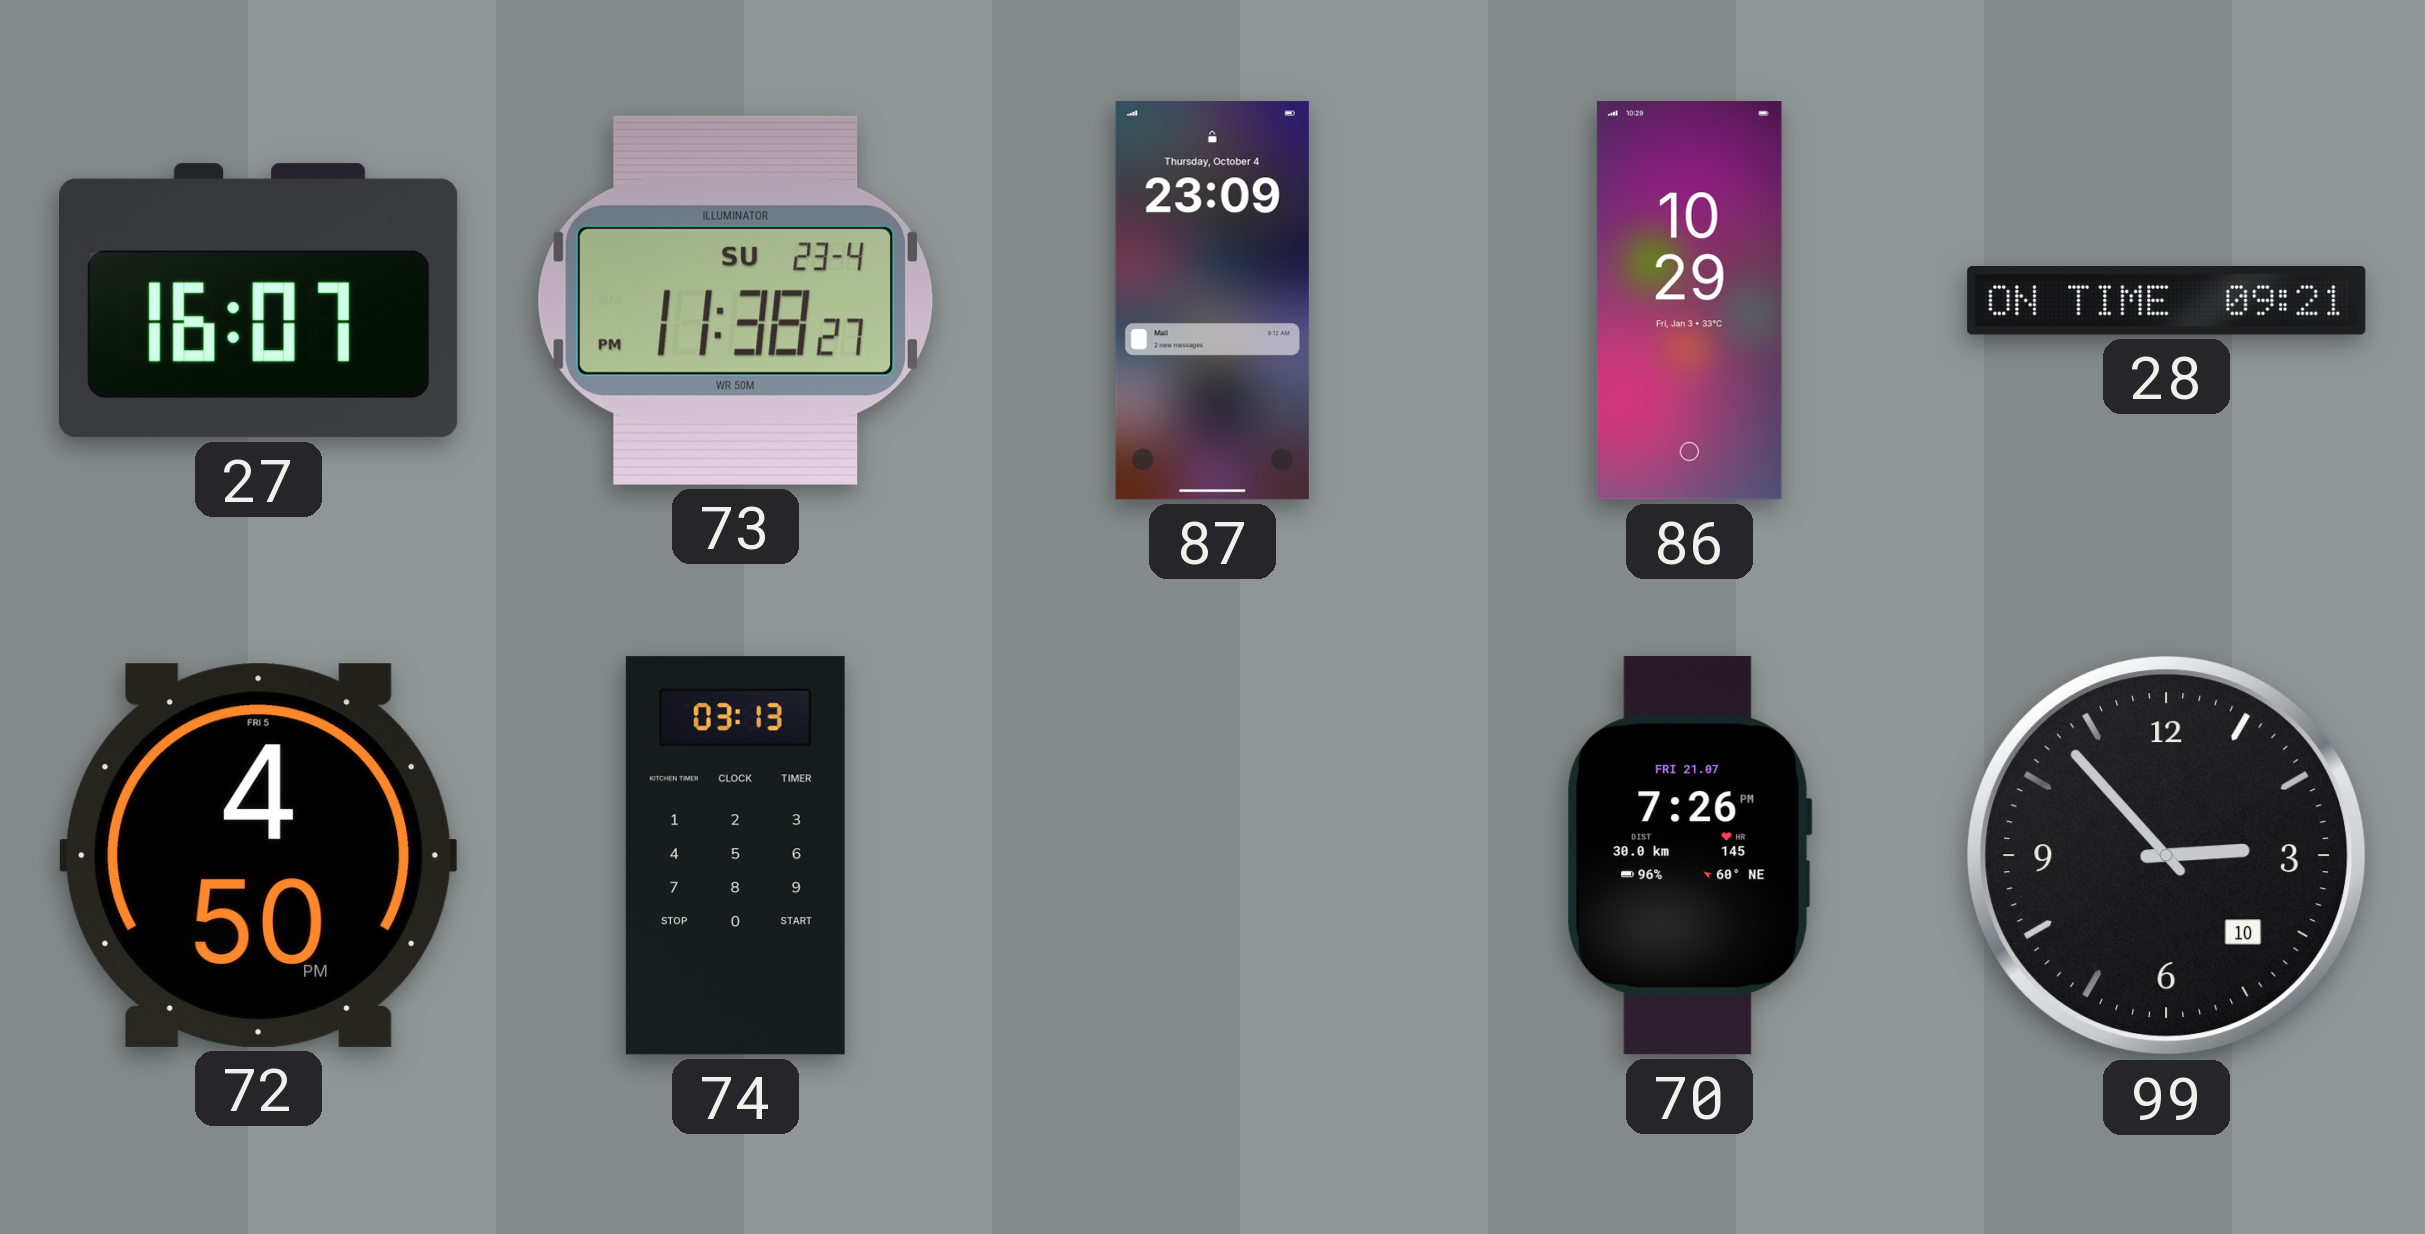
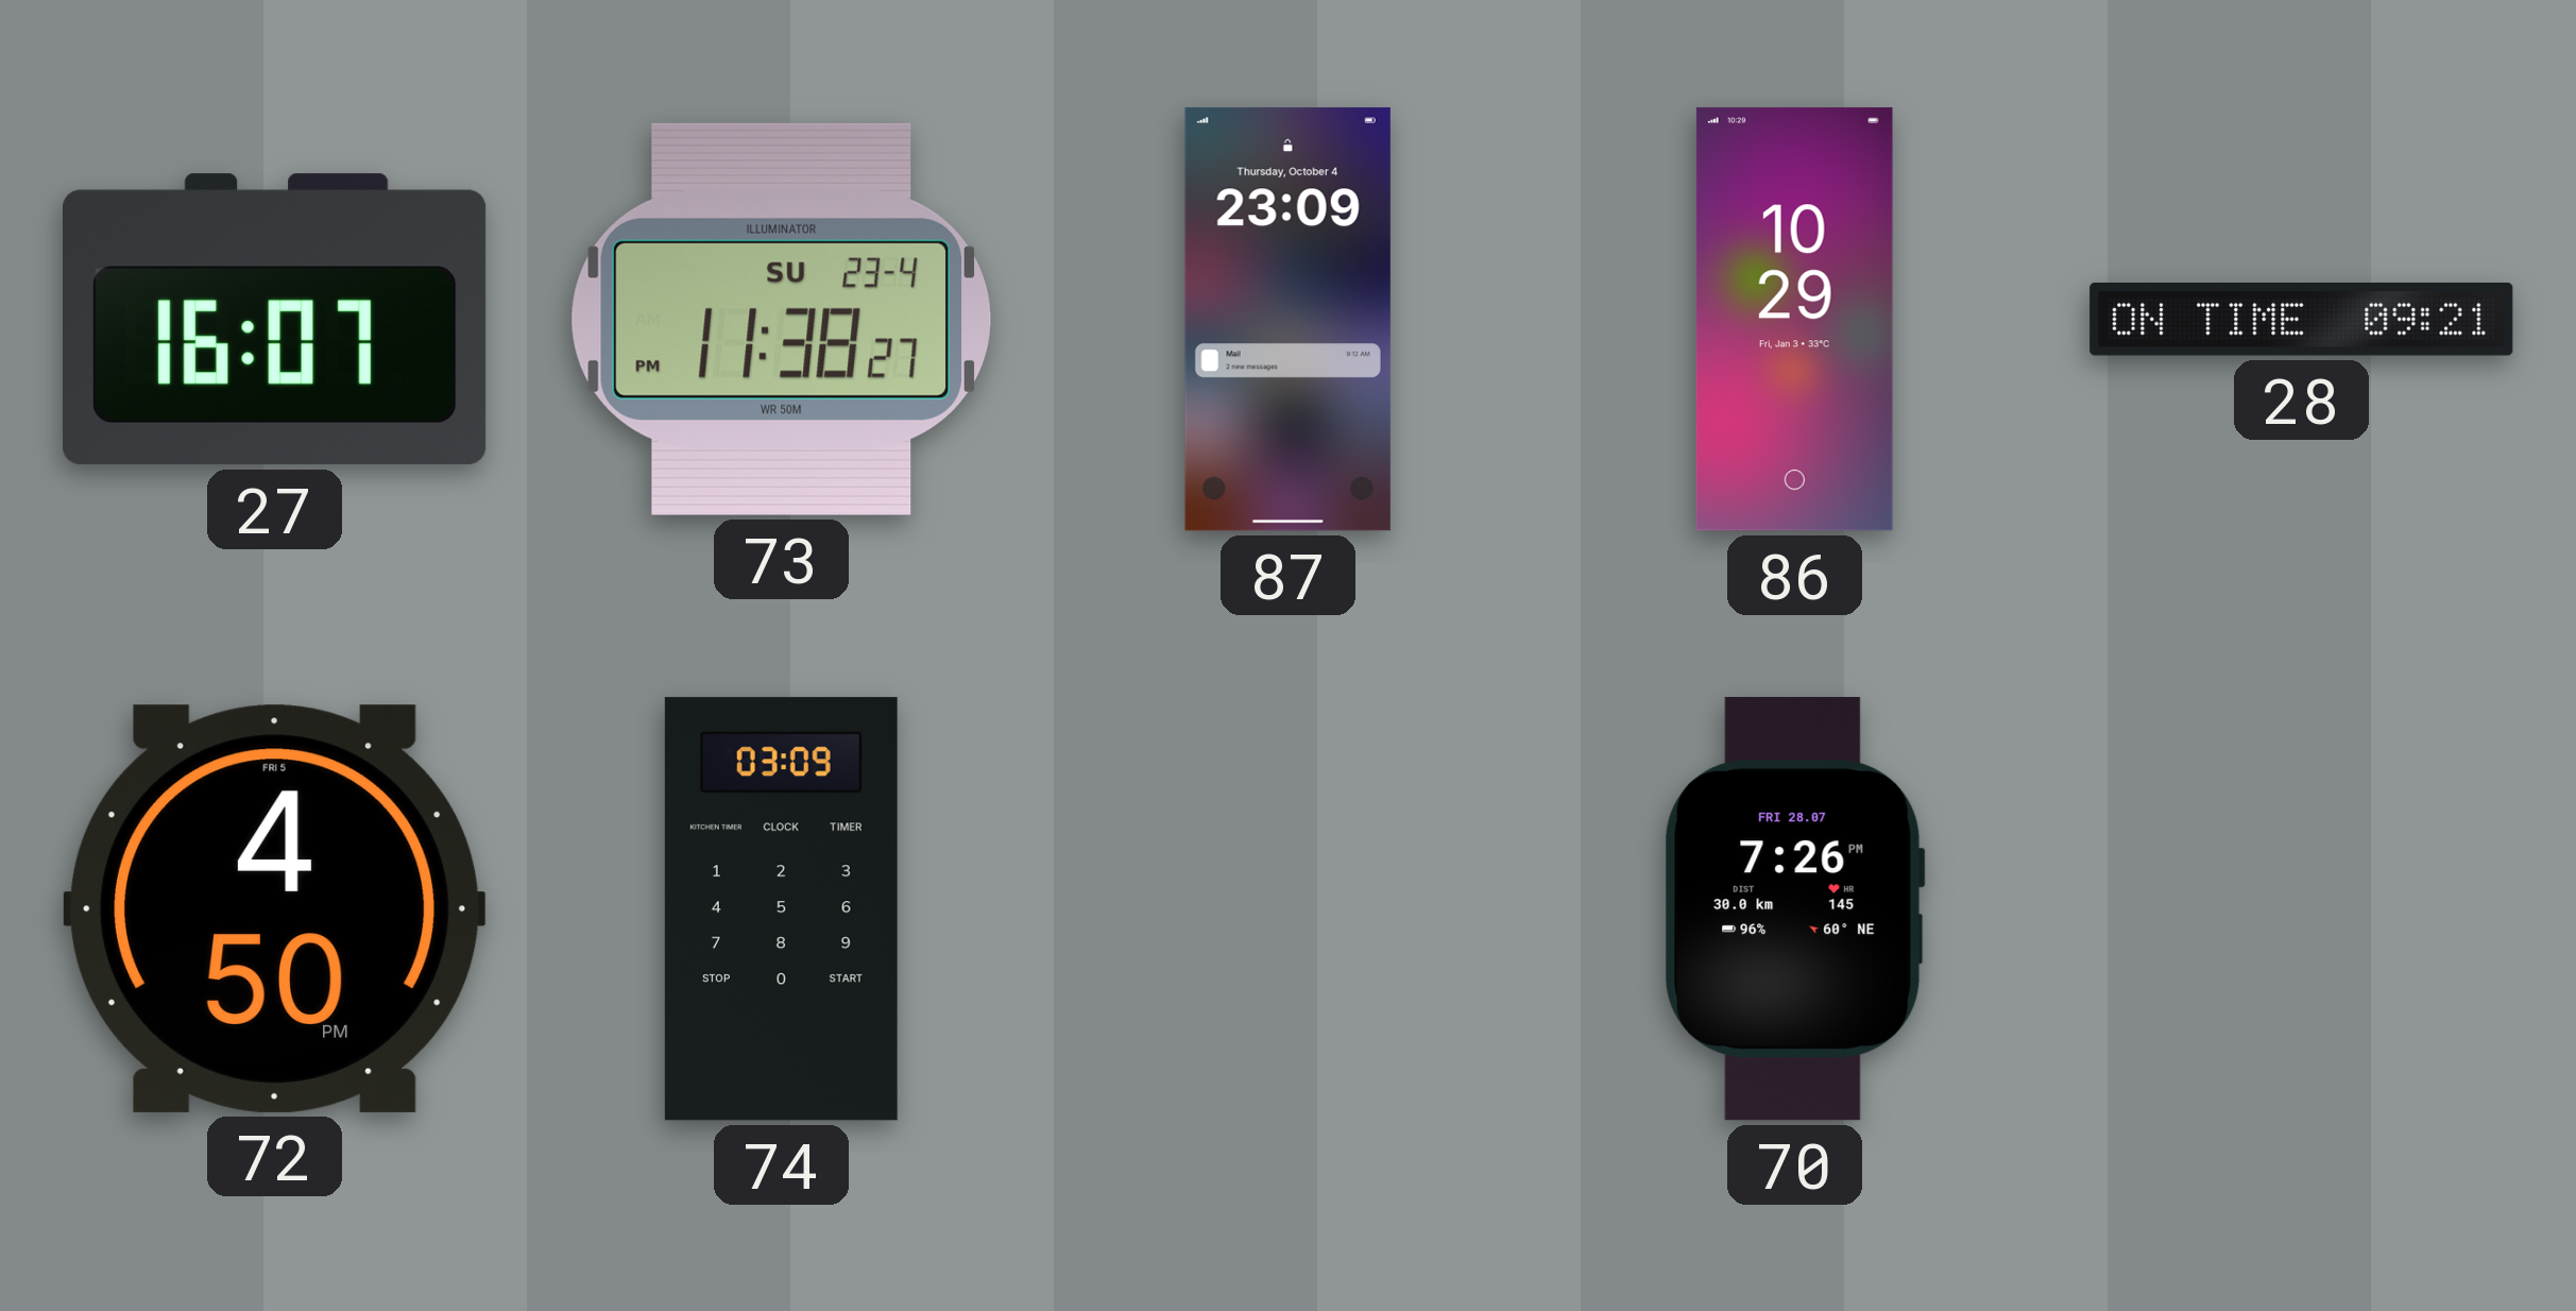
74: 03:13 -> 03:09 (781, 909)
70 date: FRI 21.07 -> FRI 28.07 (1794, 909)
99: 2:53 -> none (2167, 856)
